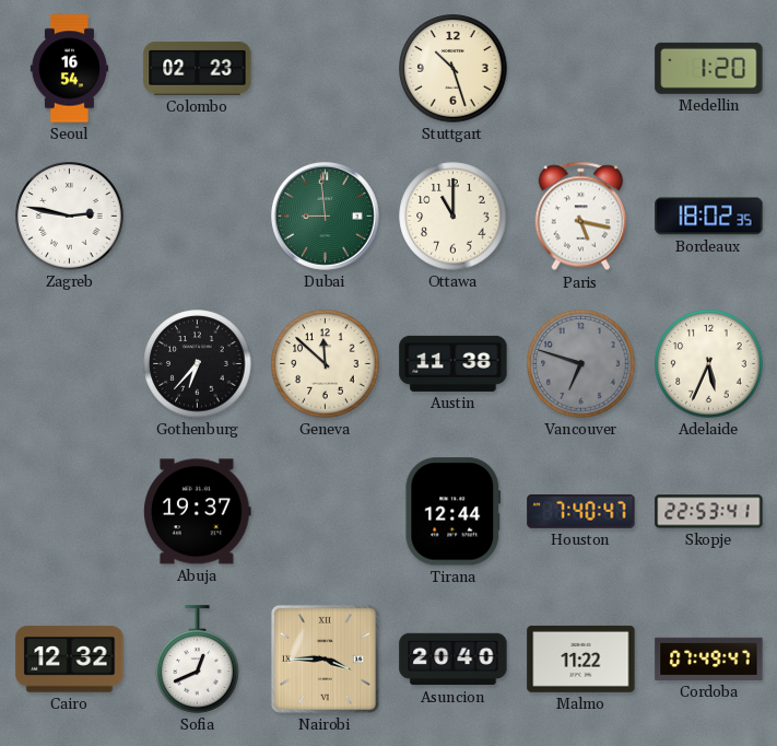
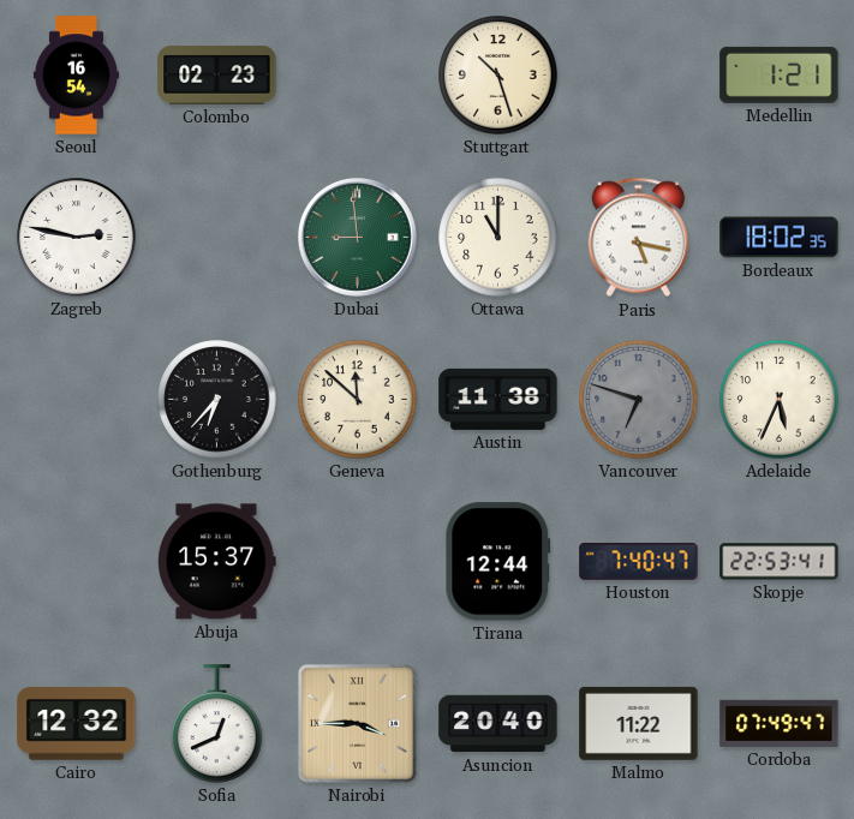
Medellin: 1:20 -> 1:21 (780, 74)
Abuja: 19:37 -> 15:37 (217, 562)
